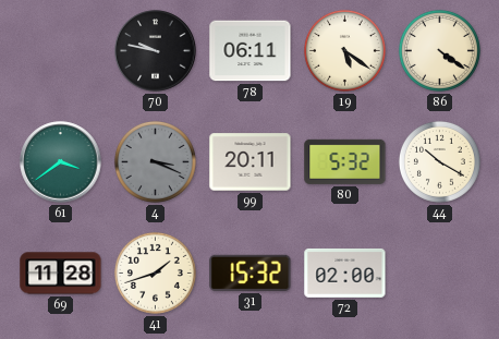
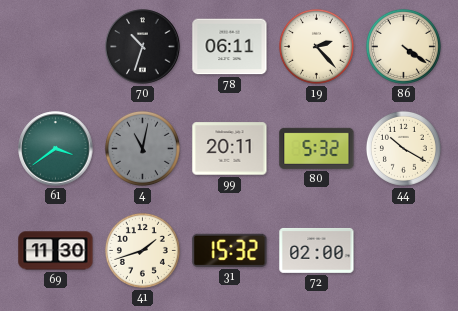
70: 9:47 -> 10:33 (143, 47)
19: 5:21 -> 2:23 (316, 46)
4: 3:19 -> 11:02 (142, 148)
69: 11:28 -> 11:30 (56, 251)
